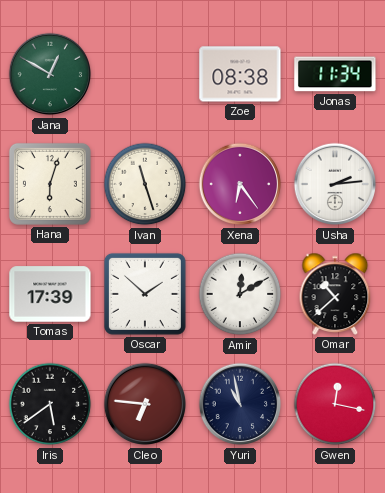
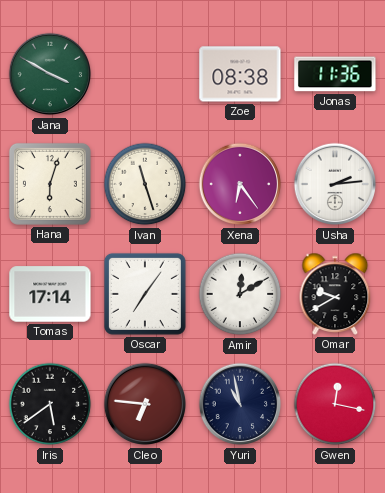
Jana: 12:50 -> 3:50 (50, 74)
Jonas: 11:34 -> 11:36 (335, 74)
Tomas: 17:39 -> 17:14 (50, 294)
Oscar: 1:52 -> 7:06 (145, 294)
Omar: 10:38 -> 9:40 (335, 294)
